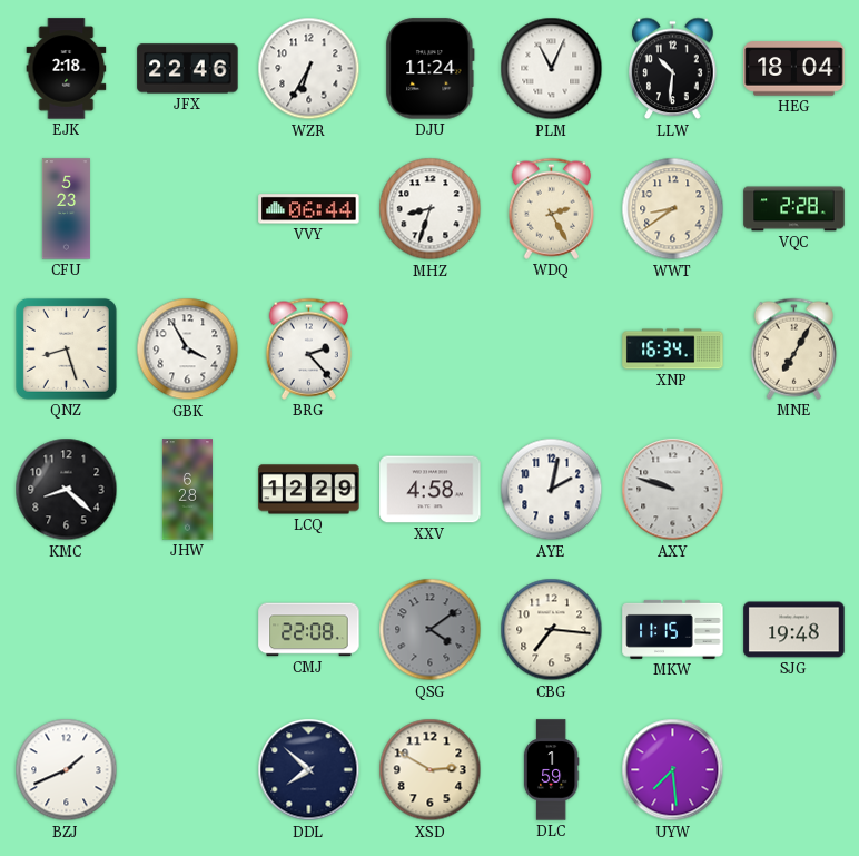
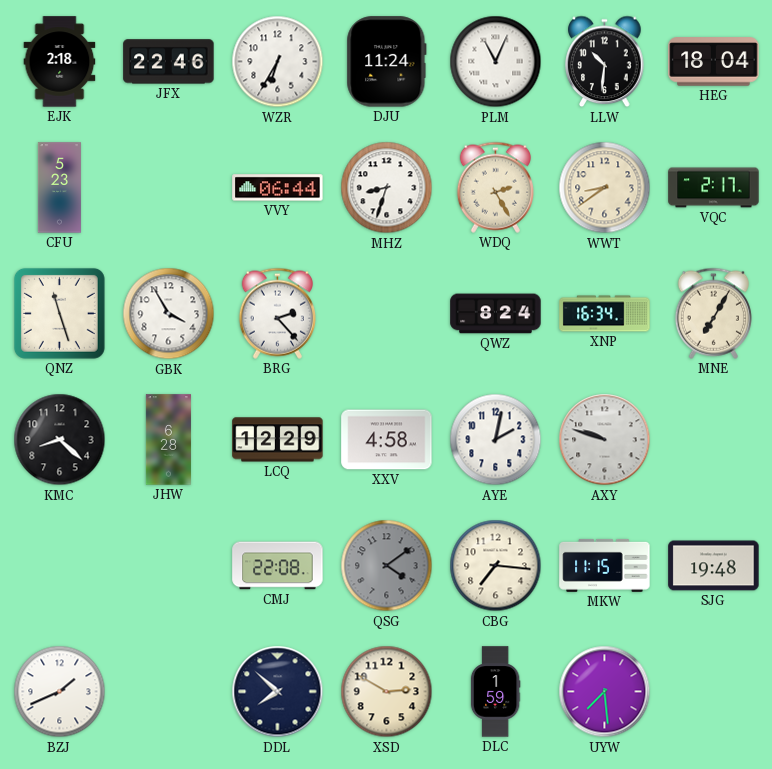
VQC: 2:28 -> 2:17 (714, 188)
QNZ: 8:27 -> 11:27 (59, 313)
QWZ: none -> 8:24 (496, 314)
